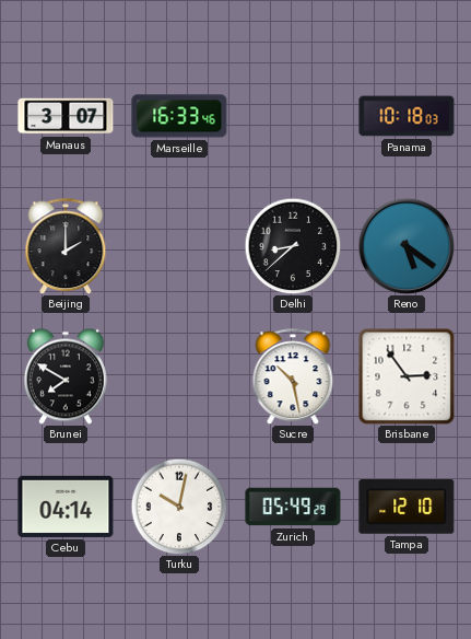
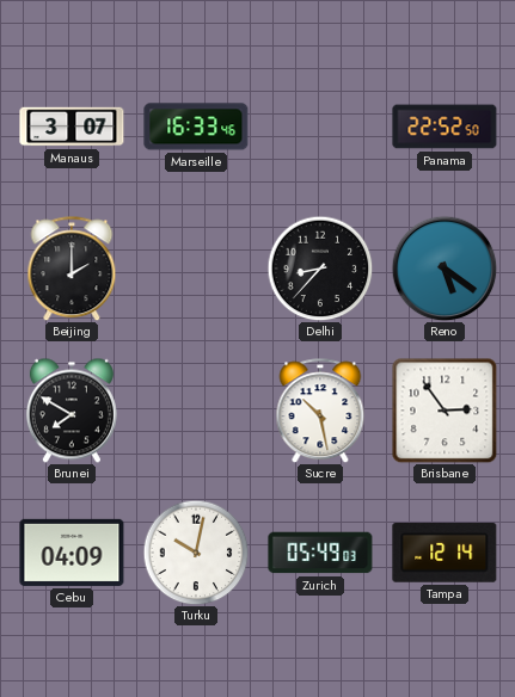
Panama: 10:18 -> 22:52 (445, 127)
Delhi: 8:38 -> 8:37 (320, 269)
Cebu: 04:14 -> 04:09 (72, 553)
Zurich: 05:49:29 -> 05:49:03 (320, 553)
Tampa: 12:10 -> 12:14 (445, 554)
